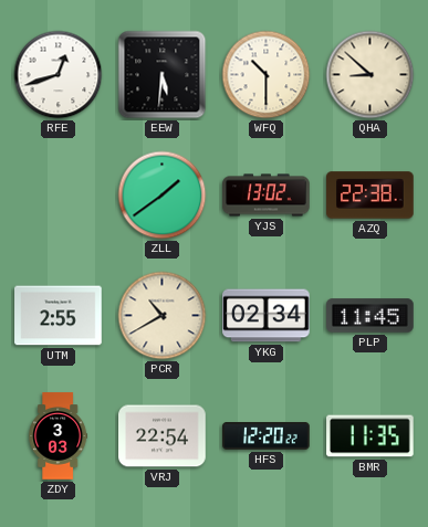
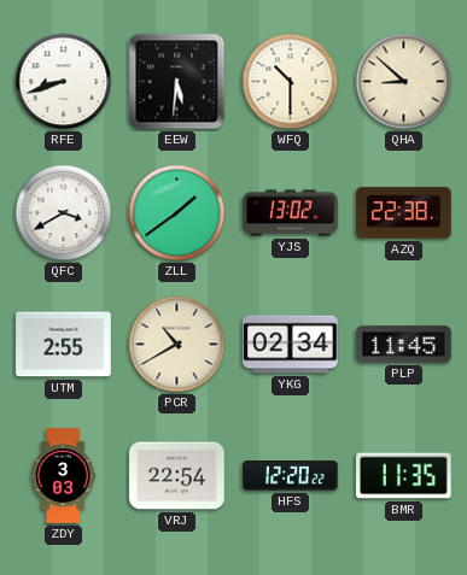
RFE: 12:42 -> 8:42 (64, 82)
QFC: none -> 3:40 (64, 213)
